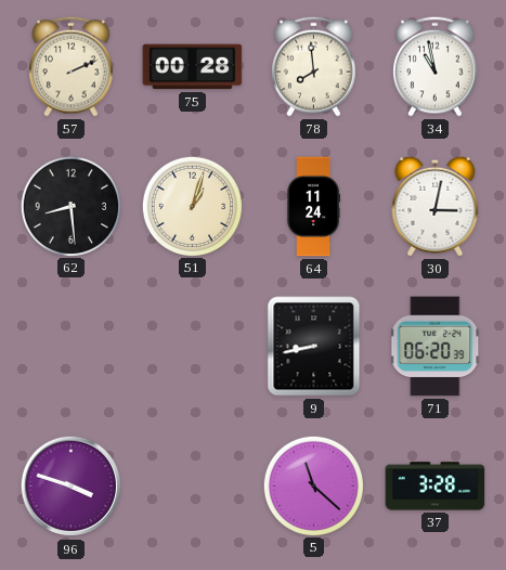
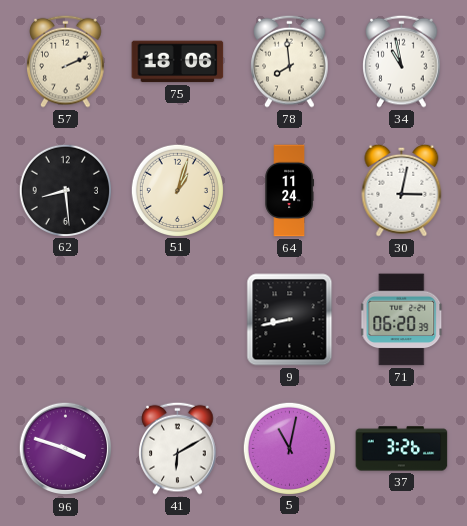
75: 00:28 -> 18:06 (178, 62)
41: none -> 6:10 (178, 448)
5: 11:22 -> 11:02 (289, 448)
37: 3:28 -> 3:26 (402, 449)
